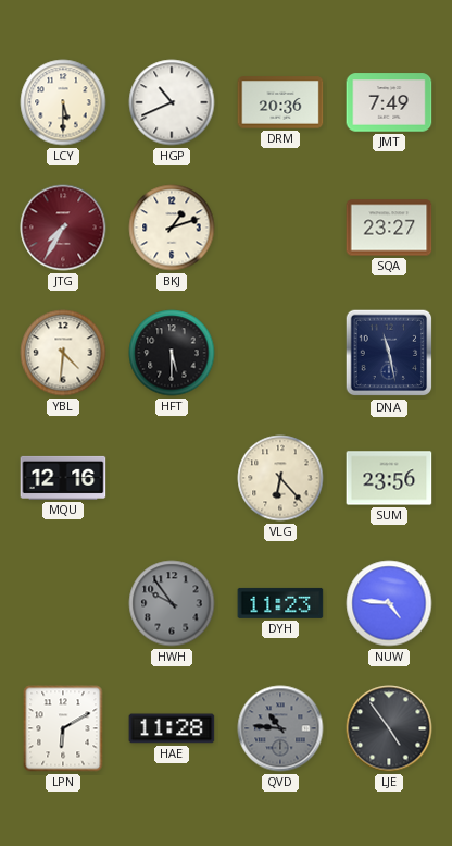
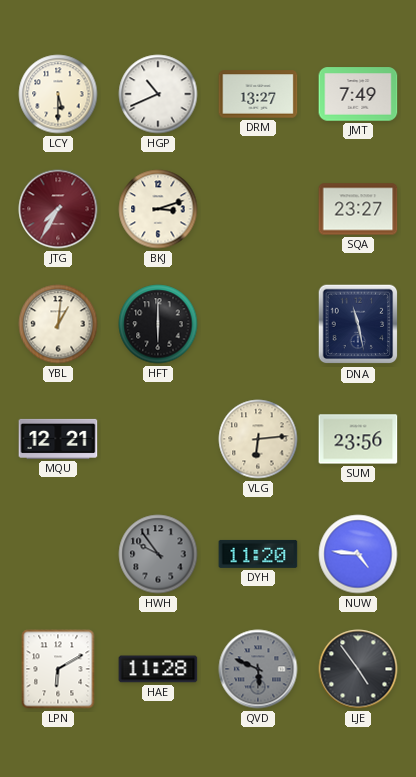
DRM: 20:36 -> 13:27 (258, 94)
BKJ: 1:12 -> 3:12 (158, 209)
YBL: 4:31 -> 1:01 (58, 324)
HFT: 5:30 -> 6:00 (158, 324)
MQU: 12:16 -> 12:21 (58, 439)
VLG: 6:23 -> 6:14 (258, 439)
DYH: 11:23 -> 11:20 (258, 554)
QVD: 10:46 -> 5:49 (258, 669)
